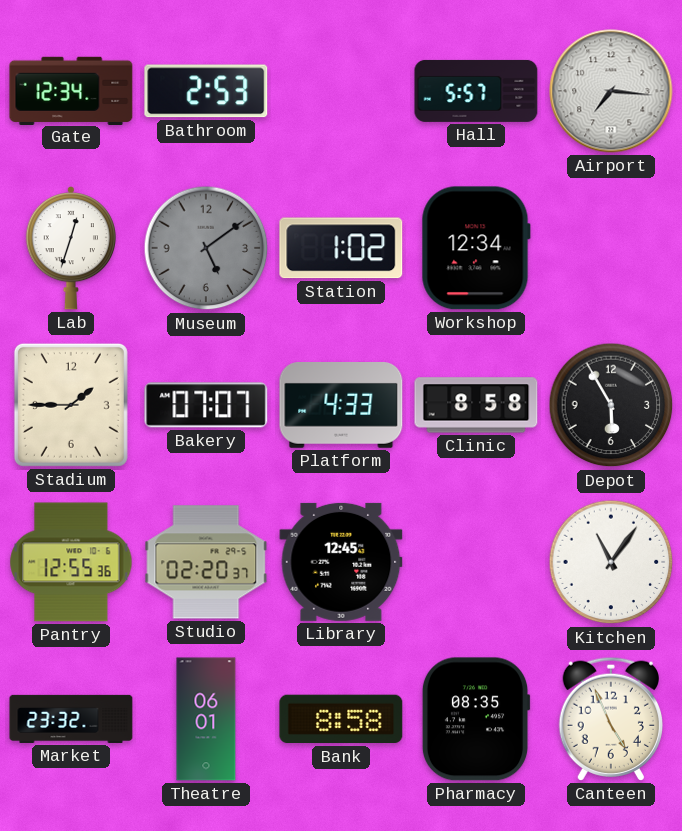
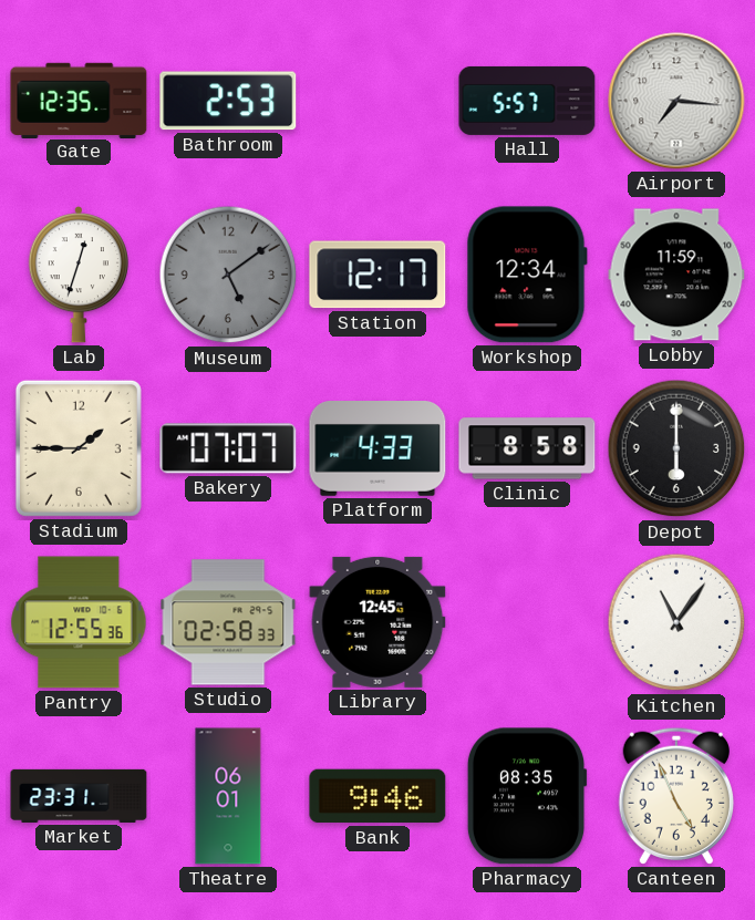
Gate: 12:34 -> 12:35 (79, 100)
Station: 1:02 -> 12:17 (377, 275)
Lobby: none -> 11:59 (676, 275)
Depot: 5:55 -> 6:00 (676, 448)
Studio: 02:20 -> 02:58 (228, 622)
Market: 23:32 -> 23:31 (79, 796)
Bank: 8:58 -> 9:46 (377, 796)
